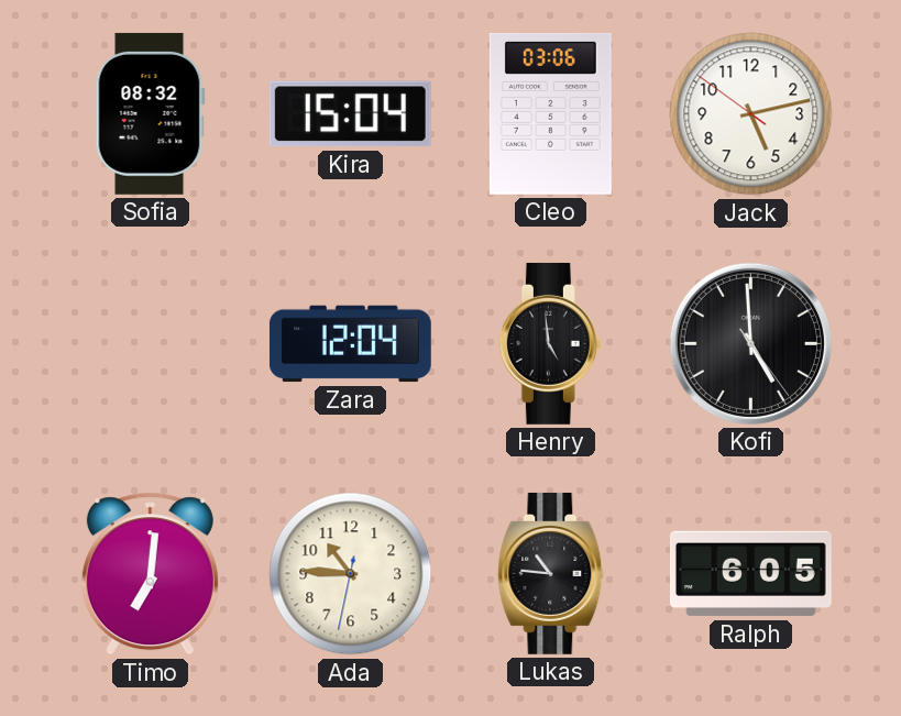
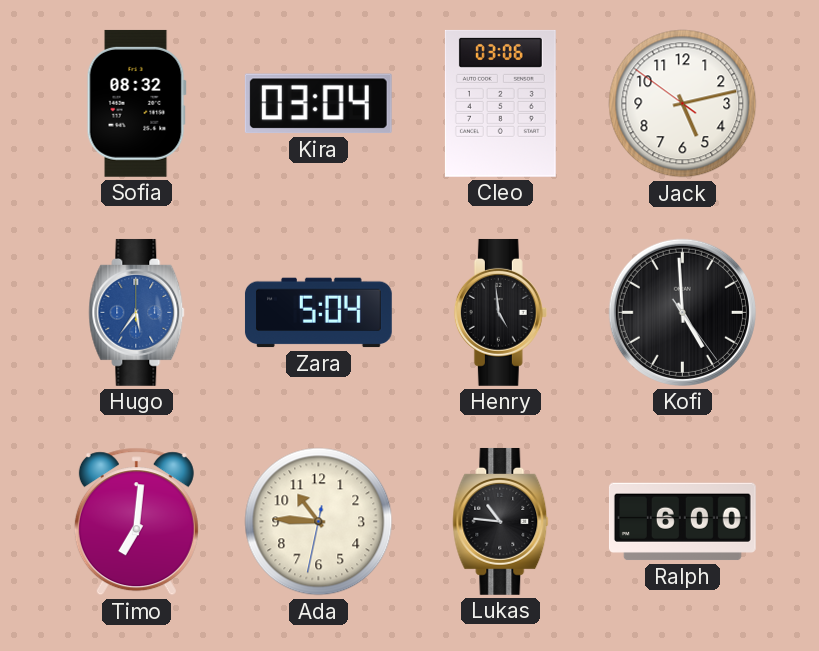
Kira: 15:04 -> 03:04 (318, 104)
Hugo: none -> 5:36 (137, 312)
Zara: 12:04 -> 5:04 (318, 313)
Ralph: 6:05 -> 6:00 (682, 522)
